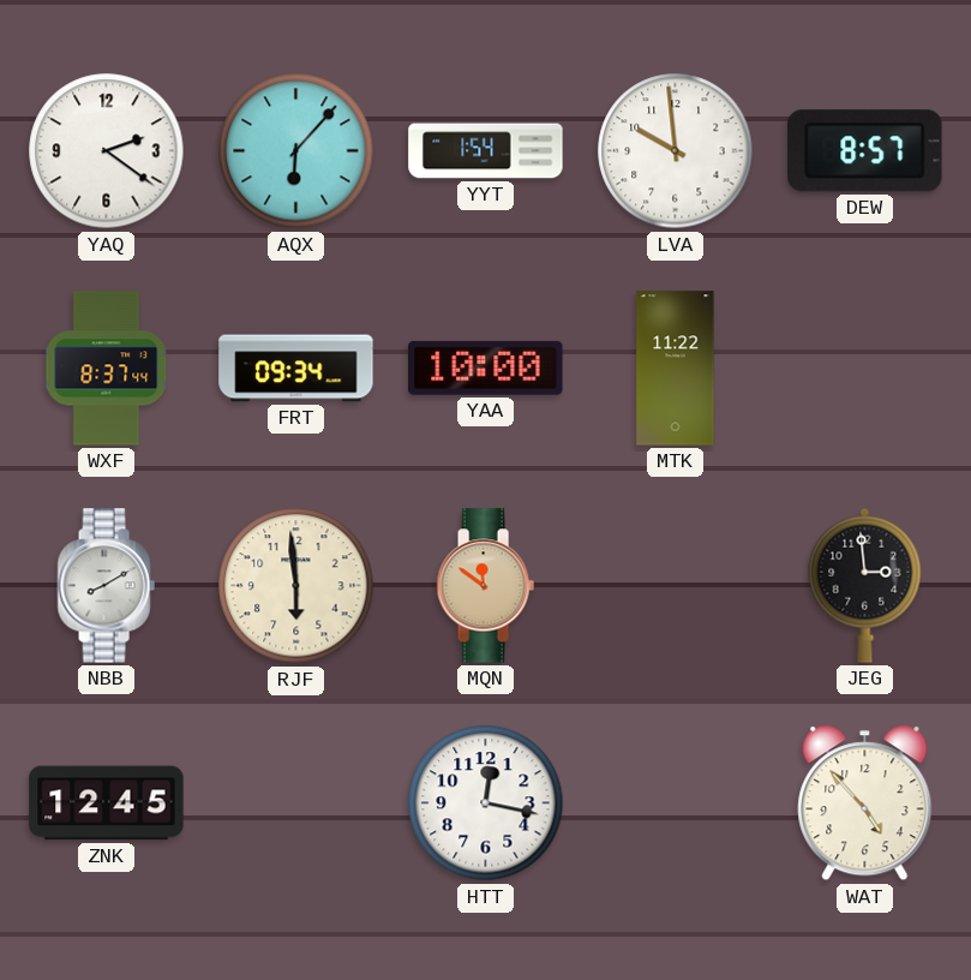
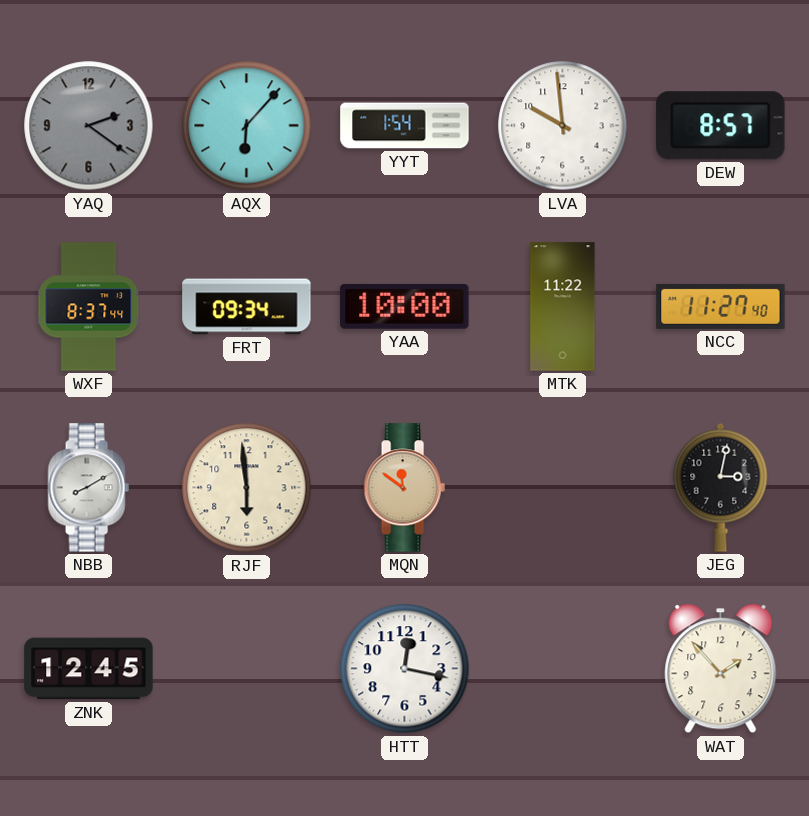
YAQ dial: white -> grey (89, 126)
NCC: none -> 11:27 (721, 306)
JEG: 2:59 -> 3:02 (721, 487)
WAT: 4:53 -> 1:53 (721, 669)
